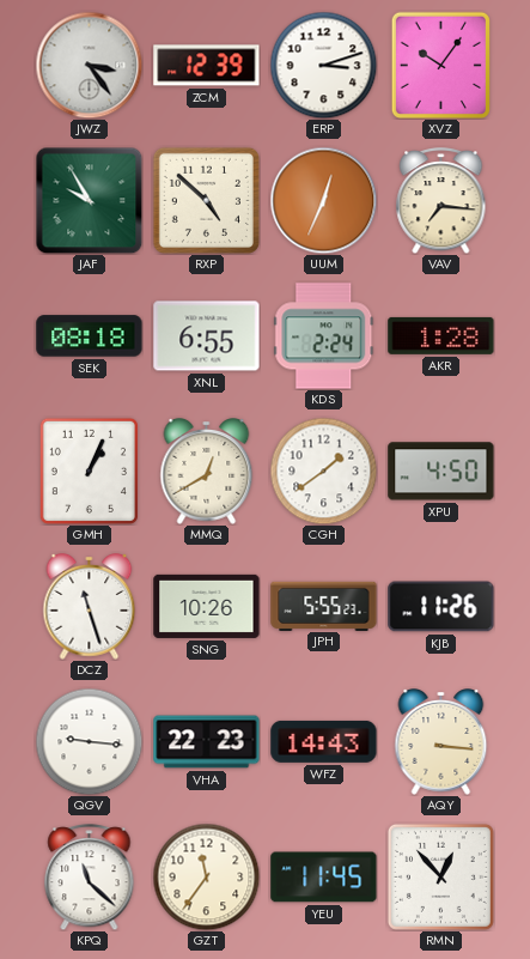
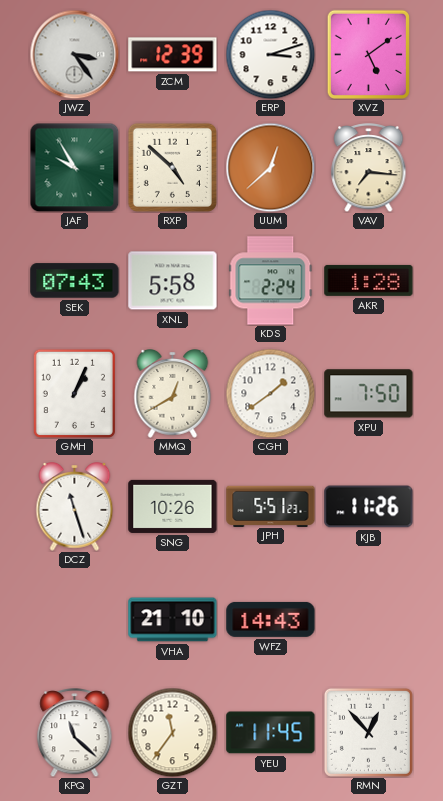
XVZ: 10:06 -> 5:09 (368, 54)
UUM: 12:34 -> 12:38 (270, 167)
SEK: 08:18 -> 07:43 (75, 281)
XNL: 6:55 -> 5:58 (173, 281)
XPU: 4:50 -> 7:50 (369, 394)
JPH: 5:55 -> 5:51 (271, 506)
QGV: 9:16 -> none (89, 741)
VHA: 22:23 -> 21:10 (173, 620)
AQY: 3:16 -> none (441, 742)
